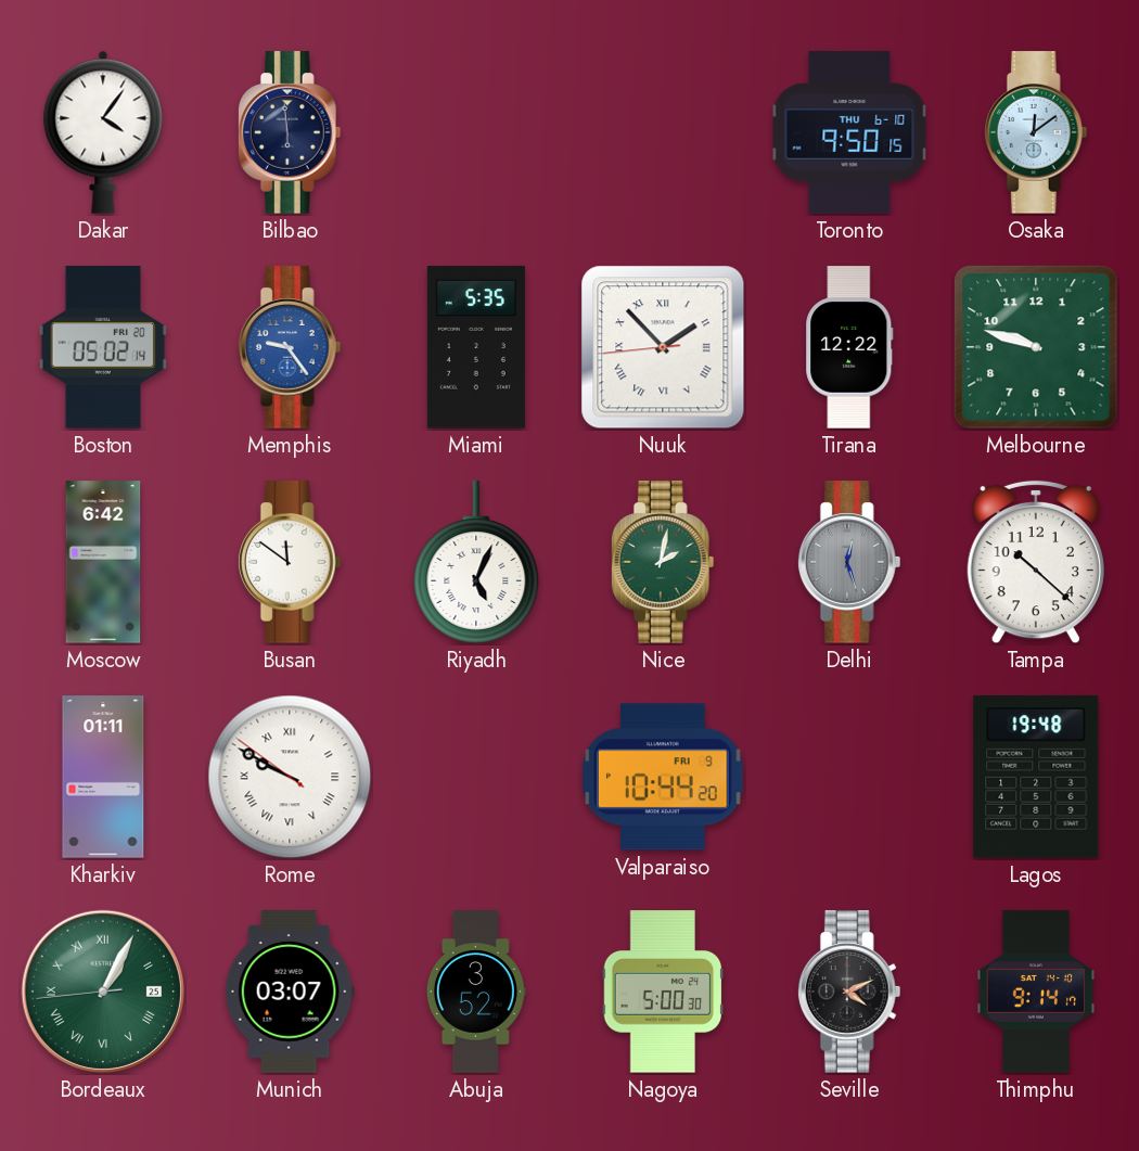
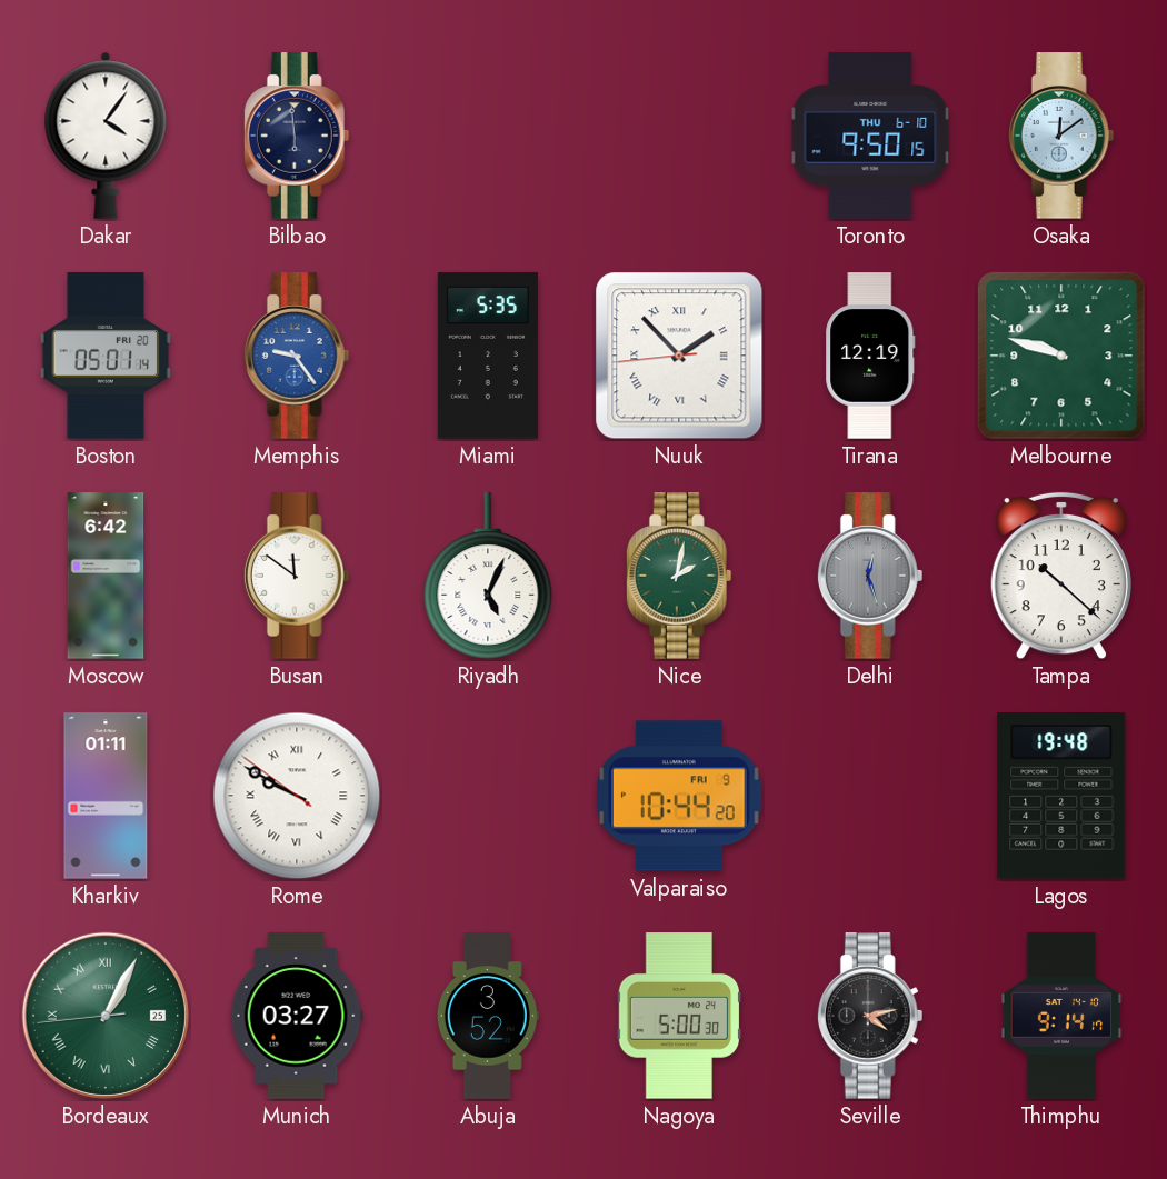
Boston: 05:02 -> 05:01 (104, 356)
Tirana: 12:22 -> 12:19 (870, 356)
Munich: 03:07 -> 03:27 (297, 1016)
Seville: 4:11 -> 4:13 (870, 1016)
